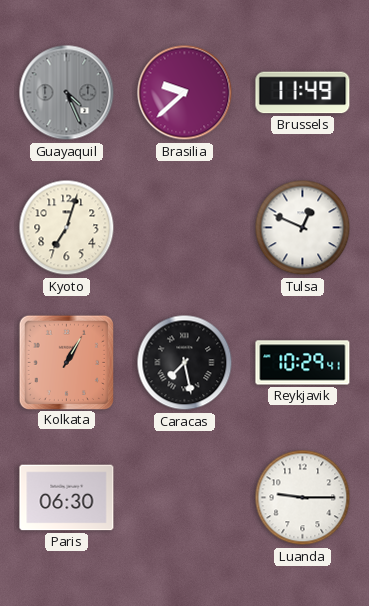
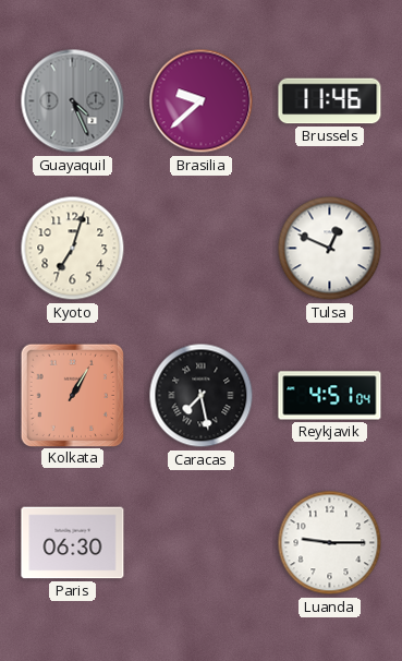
Brussels: 11:49 -> 11:46 (330, 101)
Reykjavik: 10:29 -> 4:51 (330, 396)
